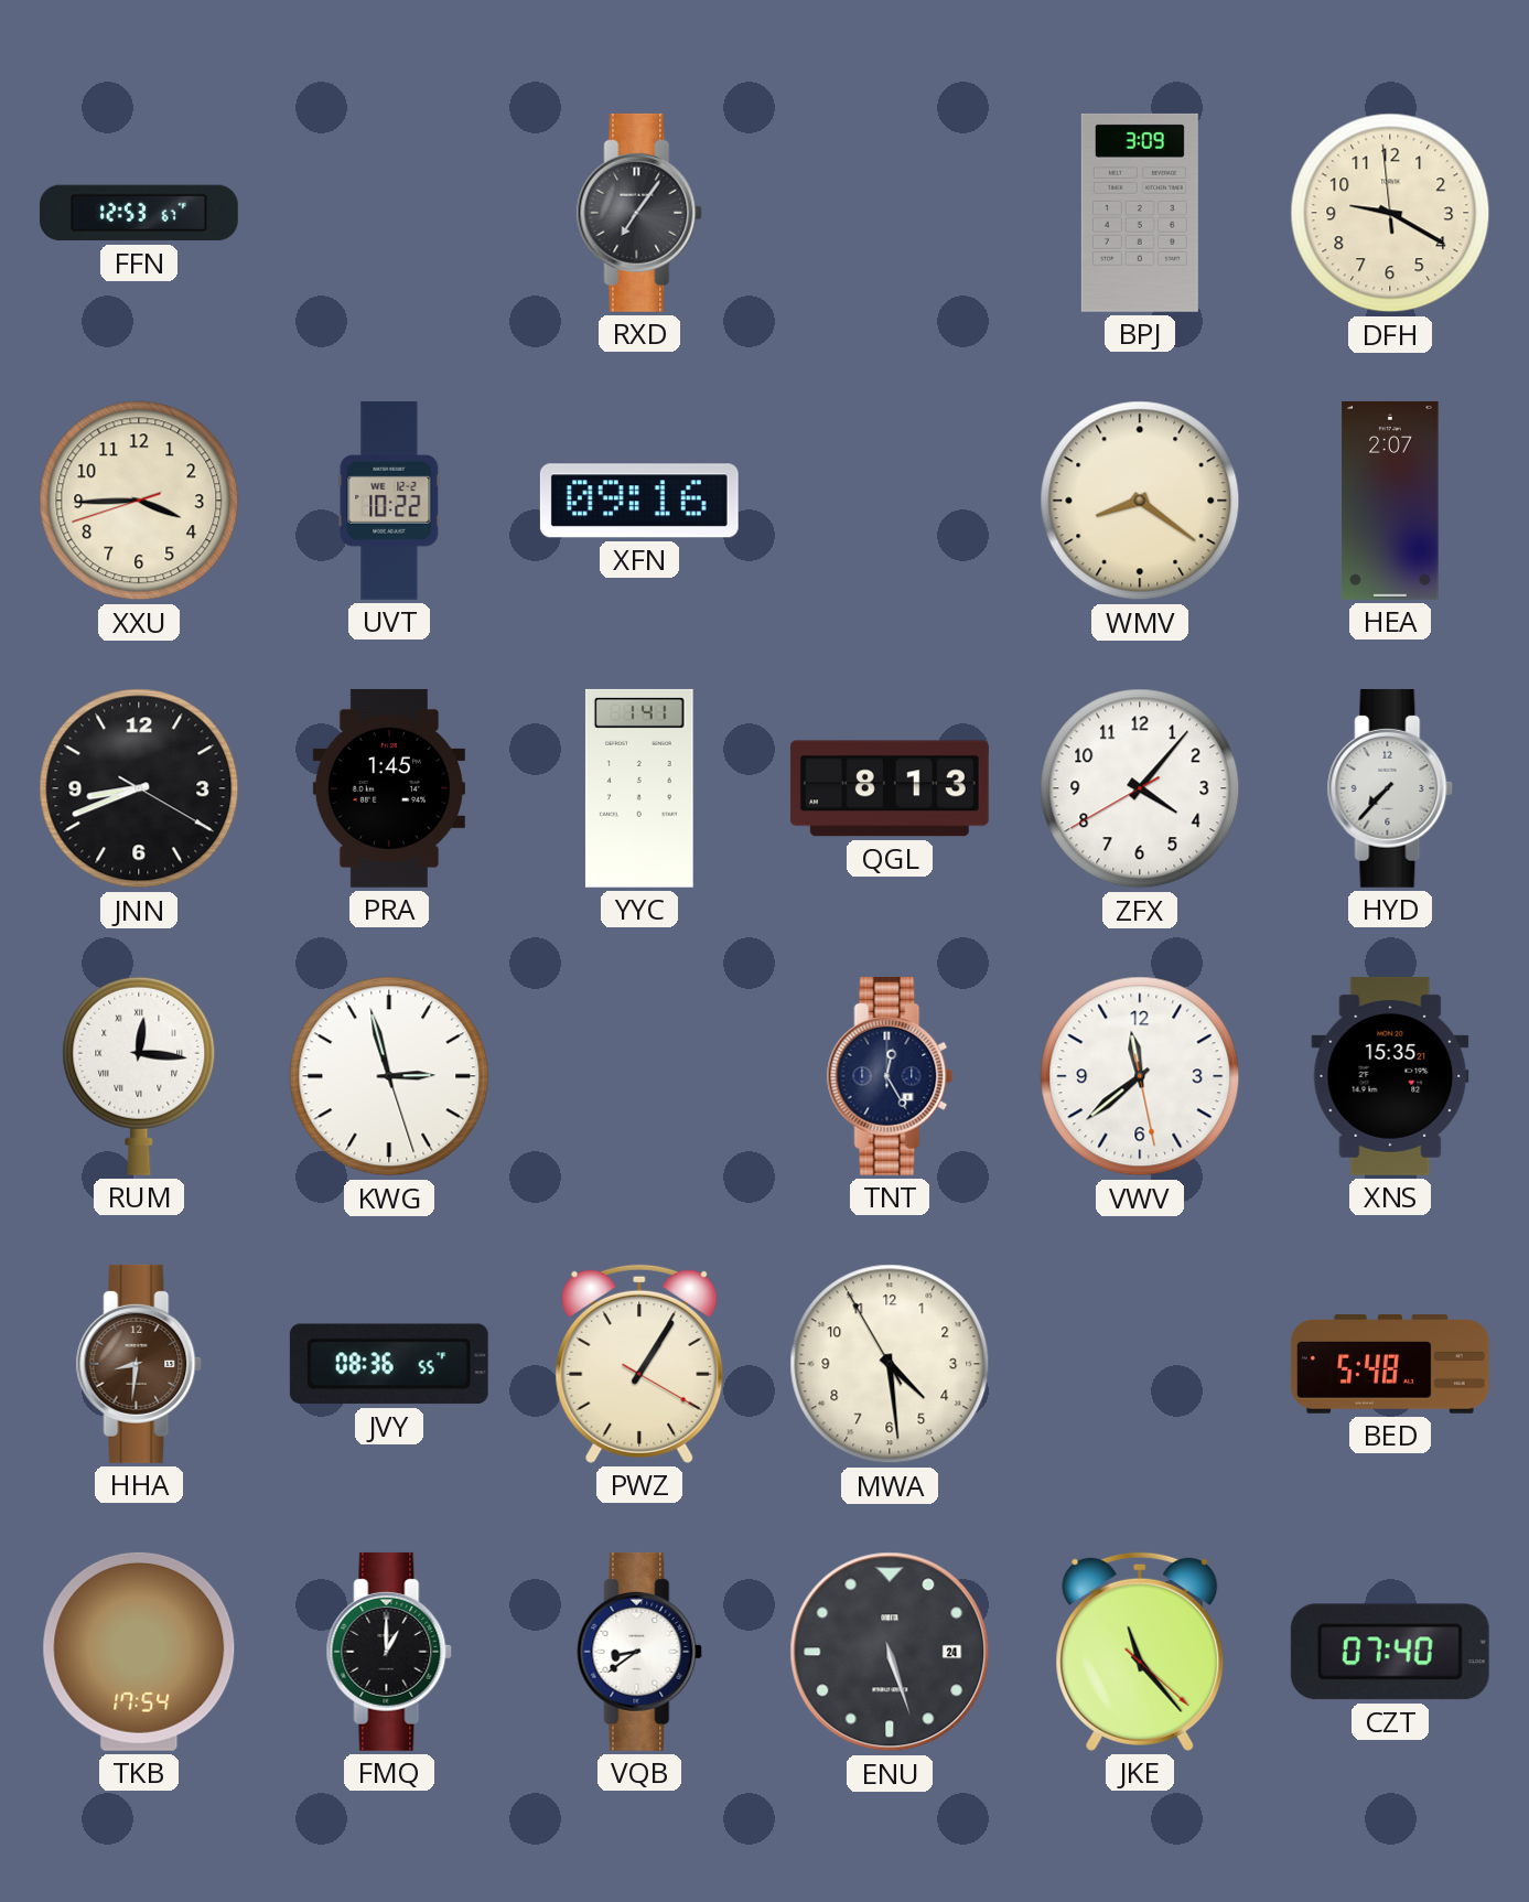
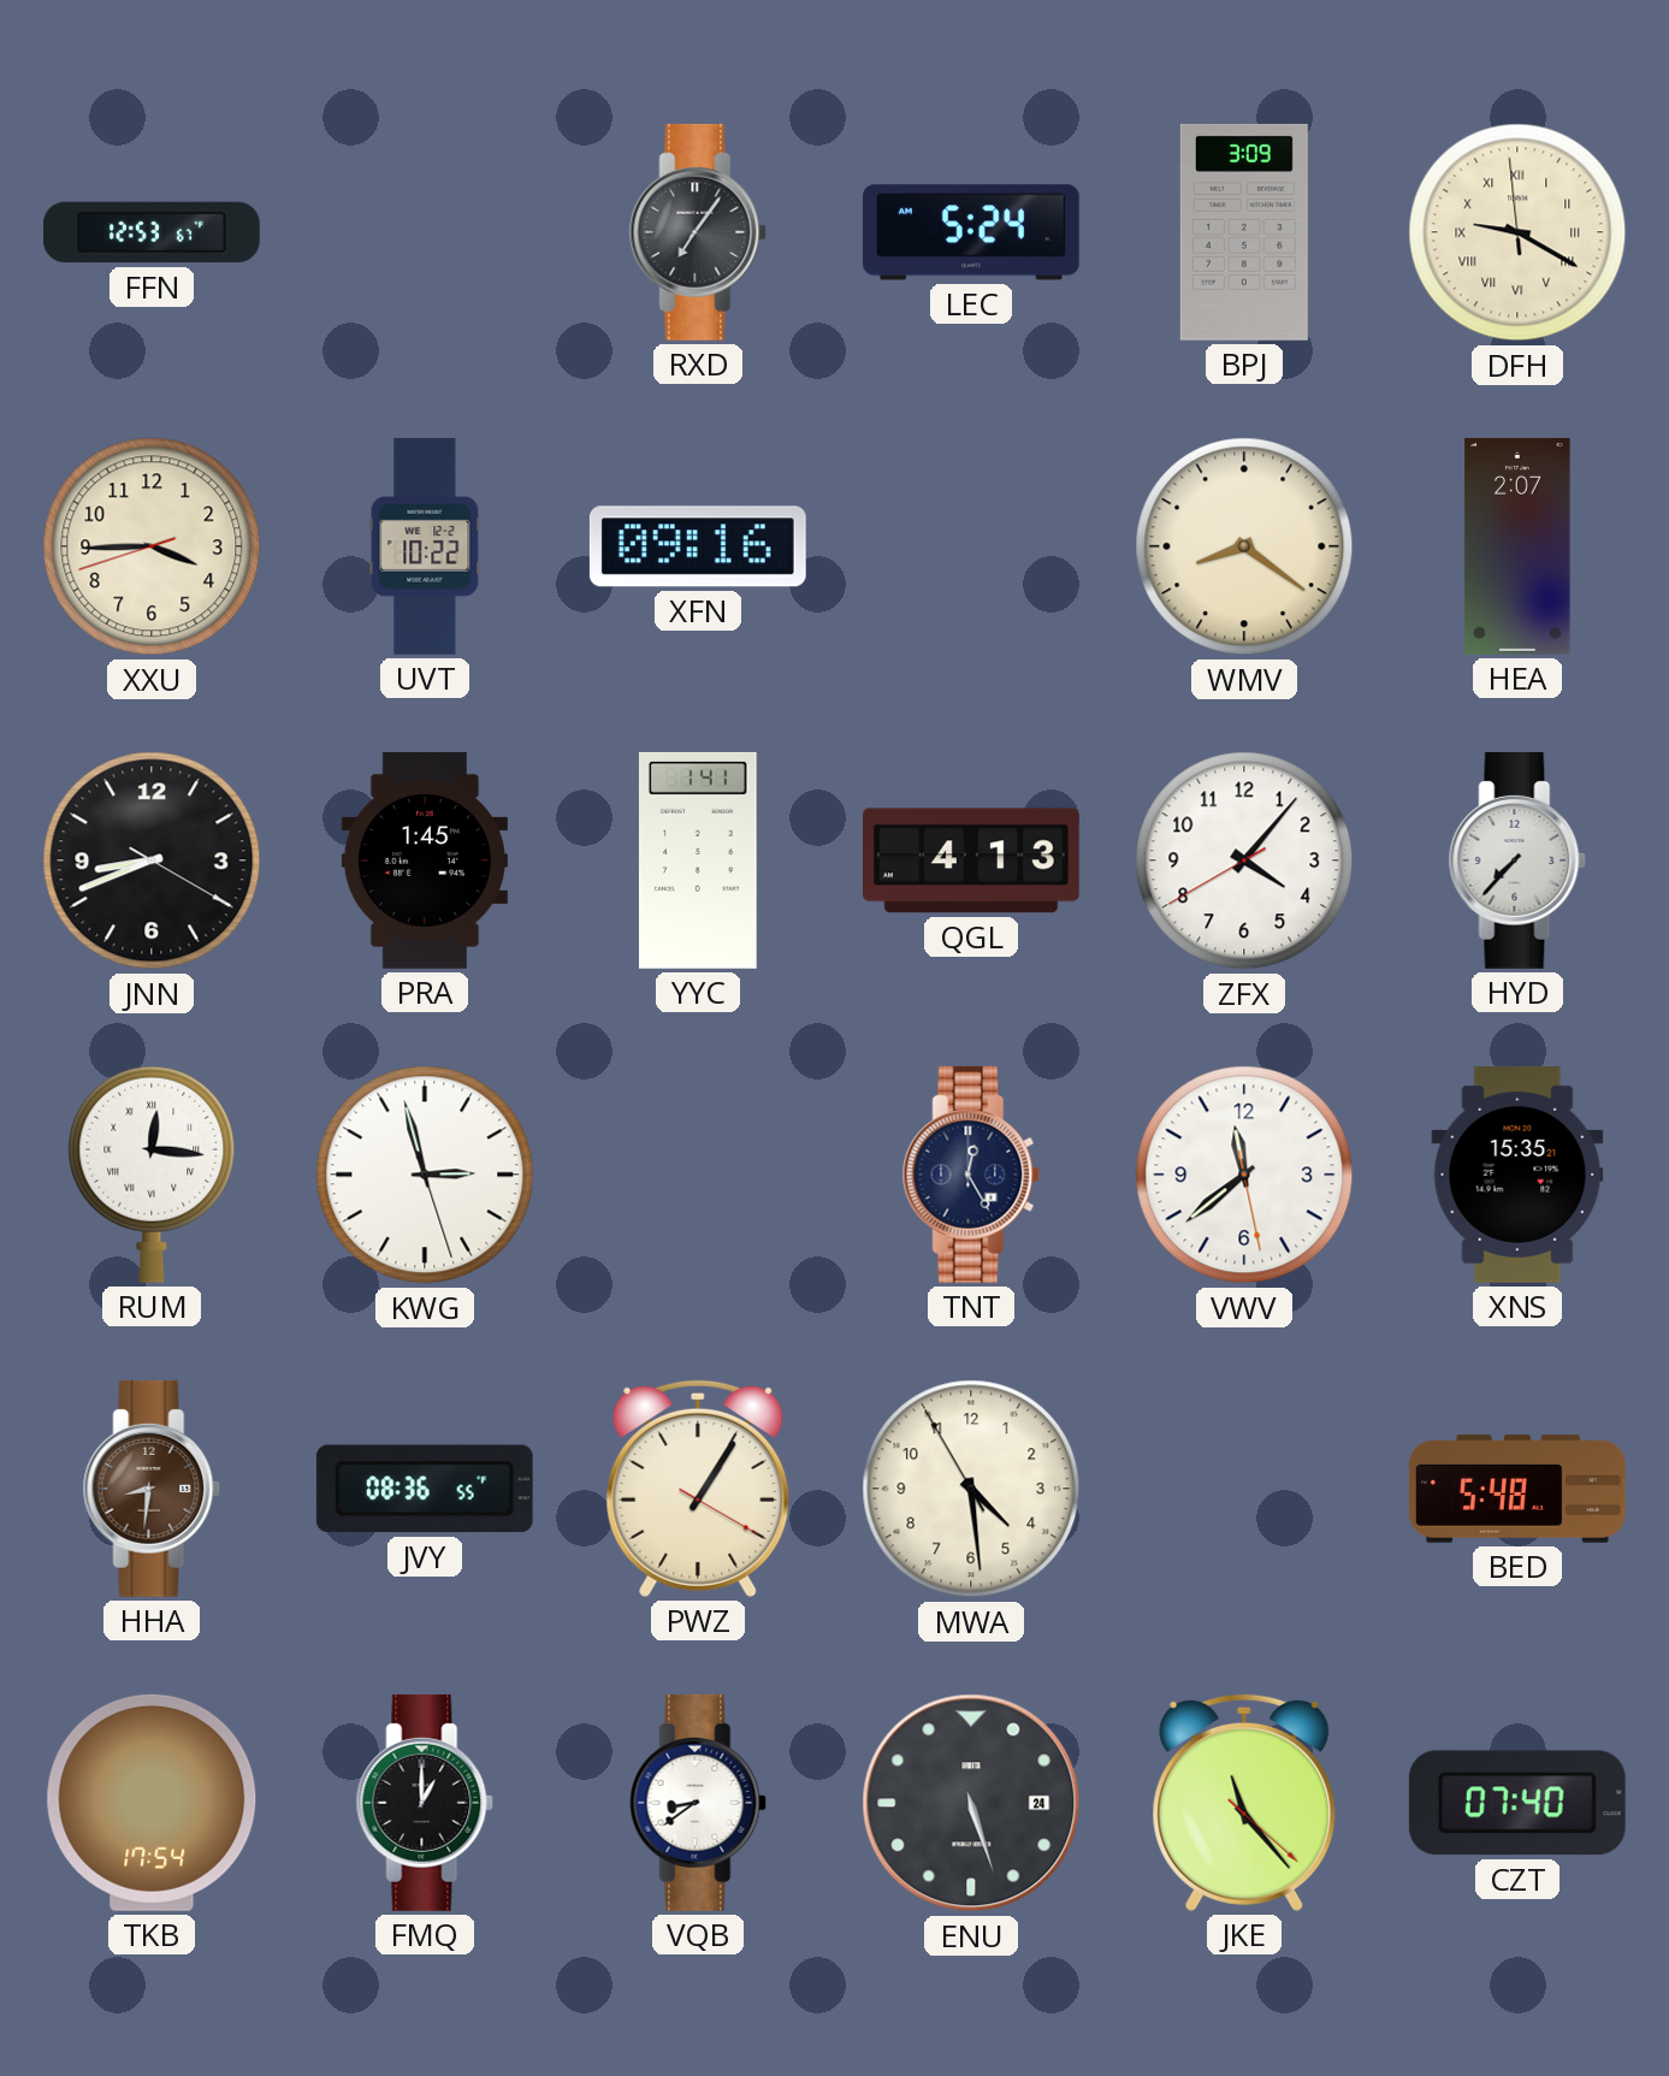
LEC: none -> 5:24 (971, 232)
DFH numerals: Arabic -> Roman (1517, 232)
QGL: 8:13 -> 4:13 (971, 860)
